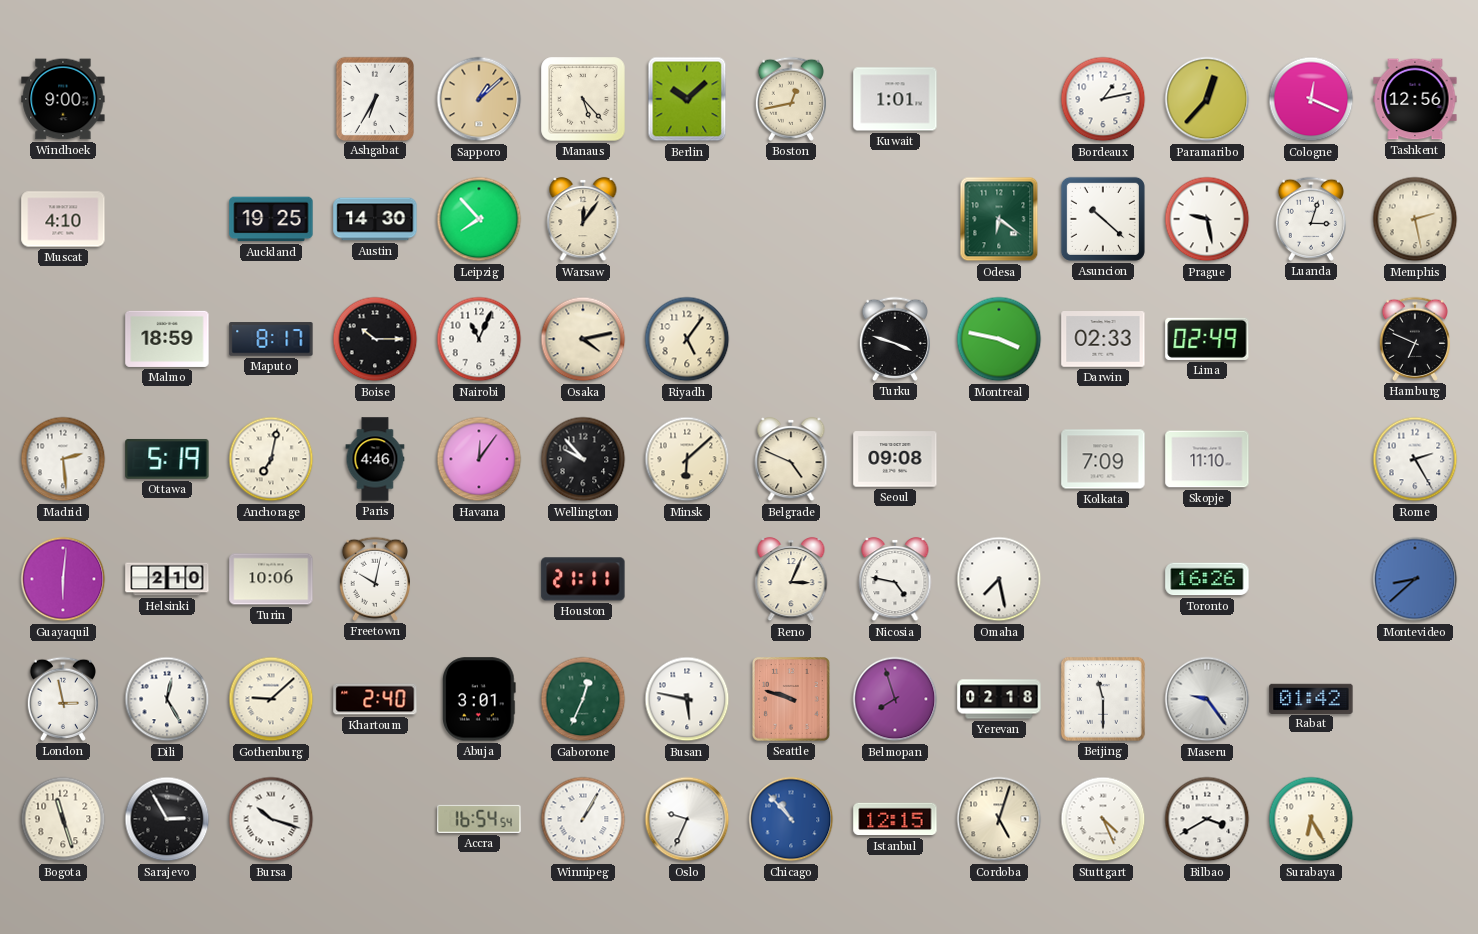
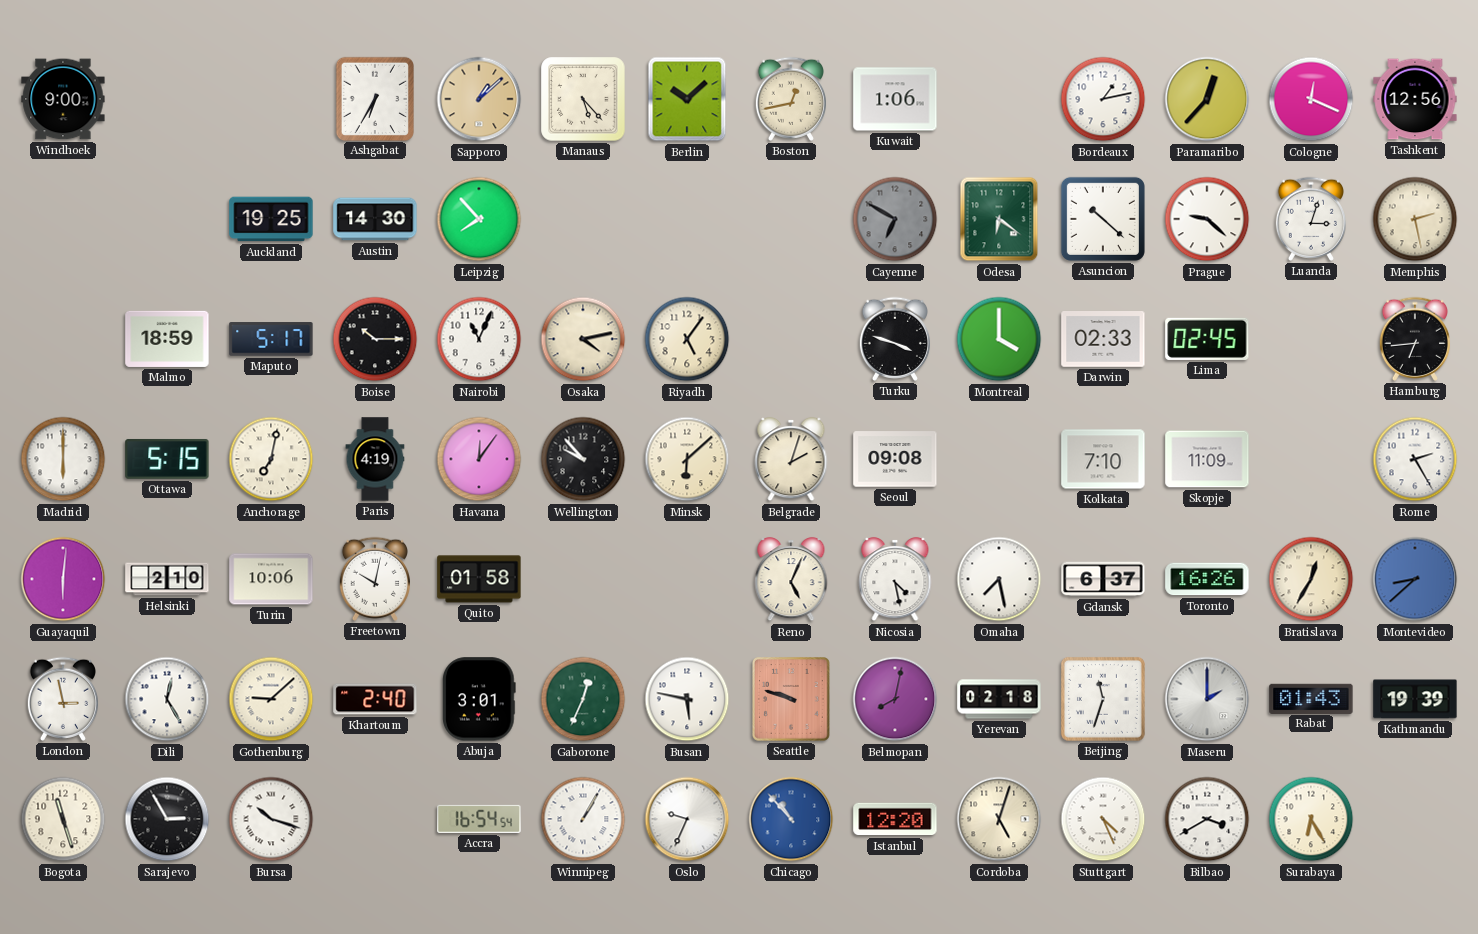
Kuwait: 1:01 -> 1:06 (895, 99)
Muscat: 4:10 -> none (63, 219)
Warsaw: 12:06 -> none (583, 219)
Cayenne: none -> 6:50 (895, 219)
Prague: 9:28 -> 9:22 (1207, 219)
Maputo: 8:17 -> 5:17 (271, 339)
Montreal: 3:47 -> 4:00 (999, 339)
Lima: 02:49 -> 02:45 (1207, 339)
Hamburg: 6:49 -> 6:44 (1414, 339)
Madrid: 2:29 -> 6:00 (63, 459)
Ottawa: 5:19 -> 5:15 (167, 459)
Paris: 4:46 -> 4:19 (375, 459)
Belgrade: 4:49 -> 2:03 (791, 459)
Kolkata: 7:09 -> 7:10 (1103, 459)
Skopje: 11:10 -> 11:09 (1207, 459)
Quito: none -> 01:58 (479, 579)
Houston: 21:11 -> none (583, 579)
Reno: 3:04 -> 5:04 (791, 579)
Nicosia: 4:47 -> 4:28 (895, 579)
Gdansk: none -> 6:37 (1103, 579)
Bratislava: none -> 12:35 (1311, 579)
Belmopan: 7:57 -> 8:02 (895, 699)
Beijing: 11:30 -> 11:33 (1103, 699)
Maseru: 9:24 -> 2:00 (1207, 699)
Rabat: 01:42 -> 01:43 (1311, 698)
Kathmandu: none -> 19:39 (1415, 699)
Istanbul: 12:15 -> 12:20 (895, 819)
